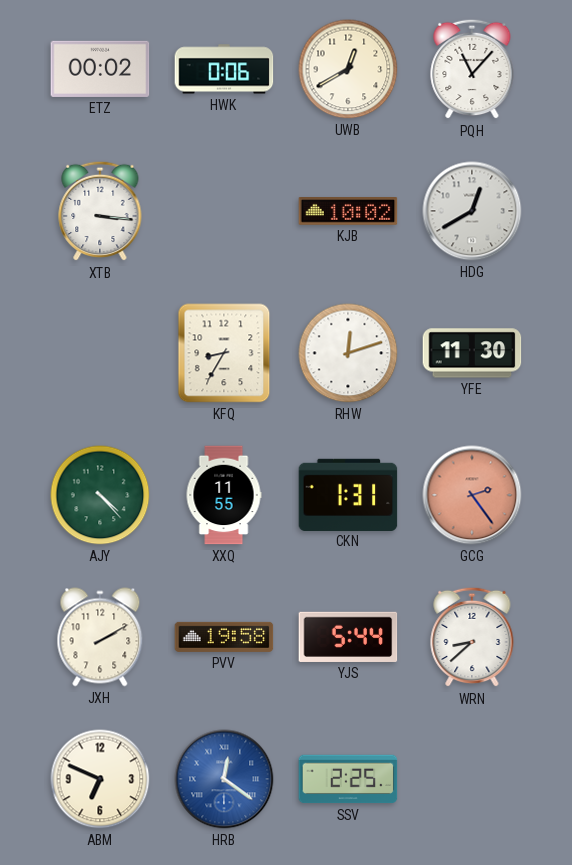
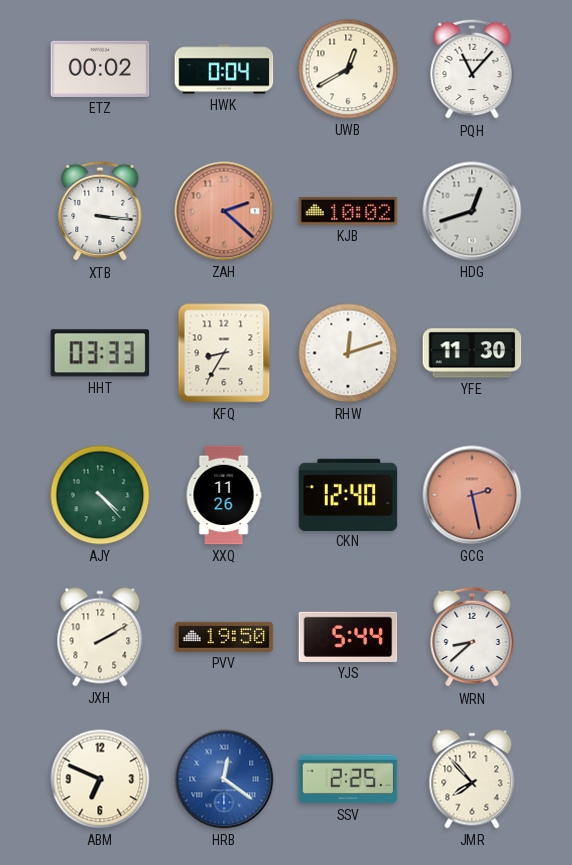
HWK: 0:06 -> 0:04 (224, 69)
ZAH: none -> 2:22 (224, 211)
HDG: 12:40 -> 12:42 (472, 211)
HHT: none -> 03:33 (100, 353)
XXQ: 11:55 -> 11:26 (224, 495)
CKN: 1:31 -> 12:40 (348, 494)
GCG: 2:24 -> 2:28 (472, 495)
PVV: 19:58 -> 19:50 (224, 637)
JMR: none -> 7:53 (472, 779)
